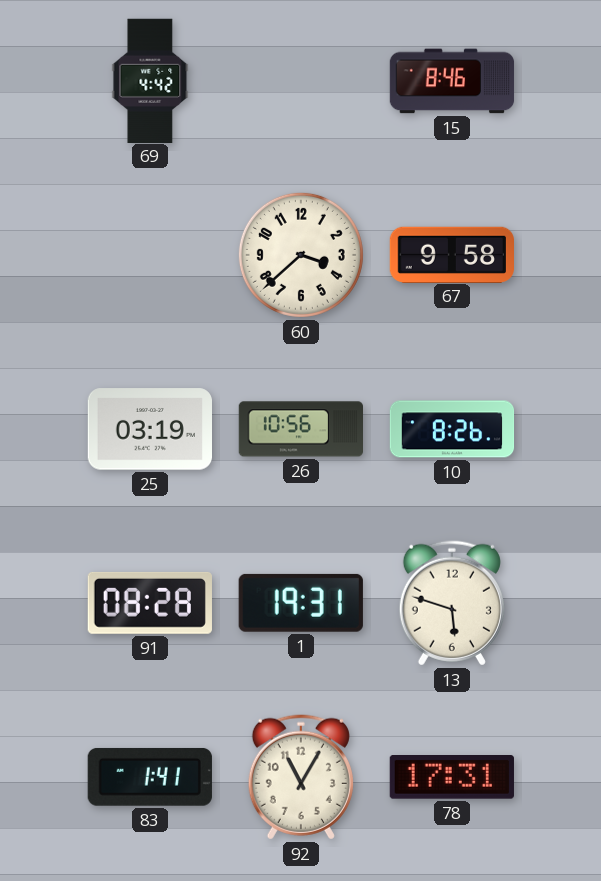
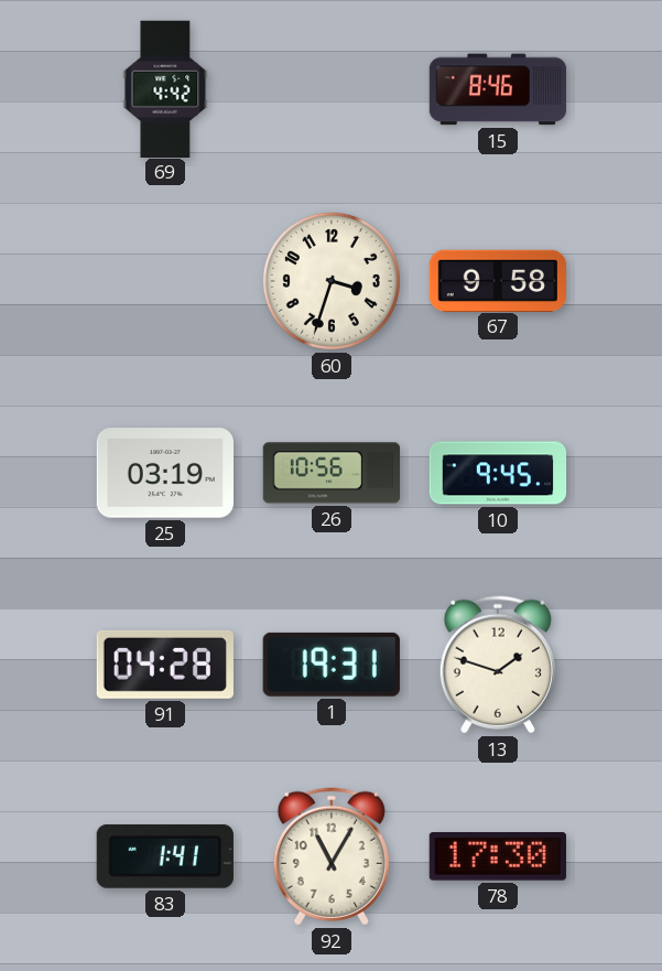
60: 3:38 -> 3:33 (332, 281)
10: 8:26 -> 9:45 (498, 473)
91: 08:28 -> 04:28 (165, 665)
13: 5:48 -> 1:48 (498, 665)
78: 17:31 -> 17:30 (498, 857)
